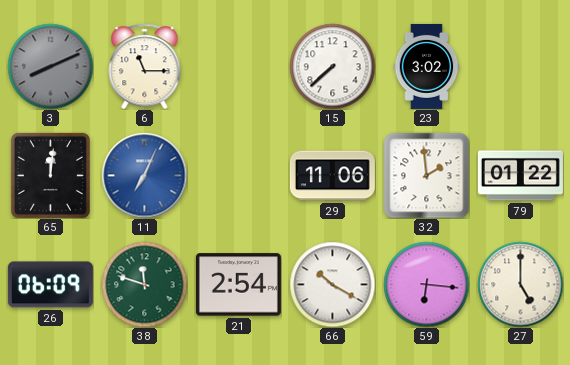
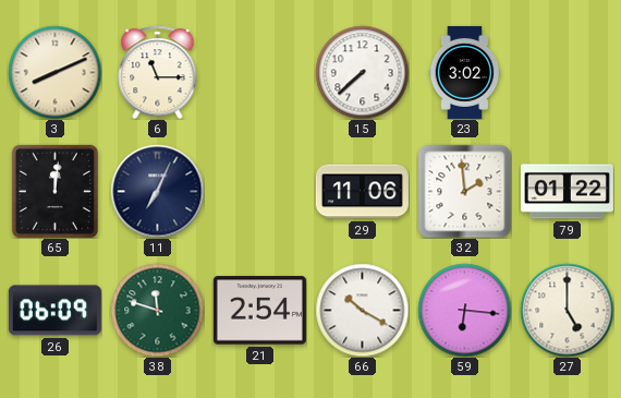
3 dial: grey -> cream (54, 72)
11 dial: blue -> navy (157, 191)
